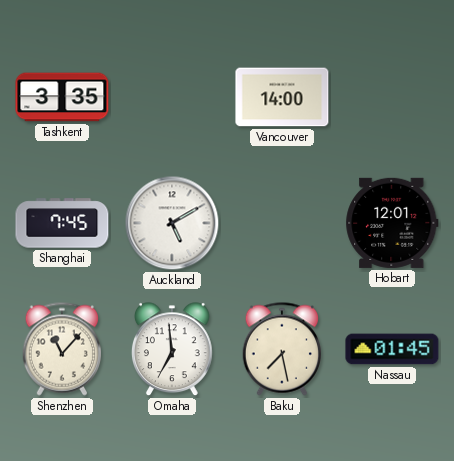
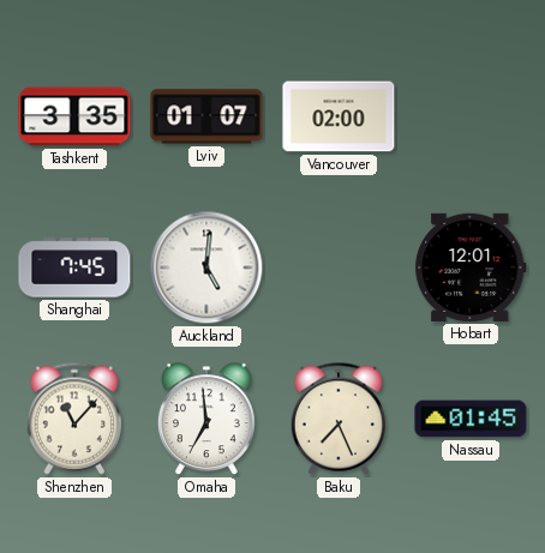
Lviv: none -> 01:07 (206, 116)
Vancouver: 14:00 -> 02:00 (339, 116)
Auckland: 5:10 -> 5:01 (206, 268)
Baku: 7:28 -> 7:26 (337, 419)
